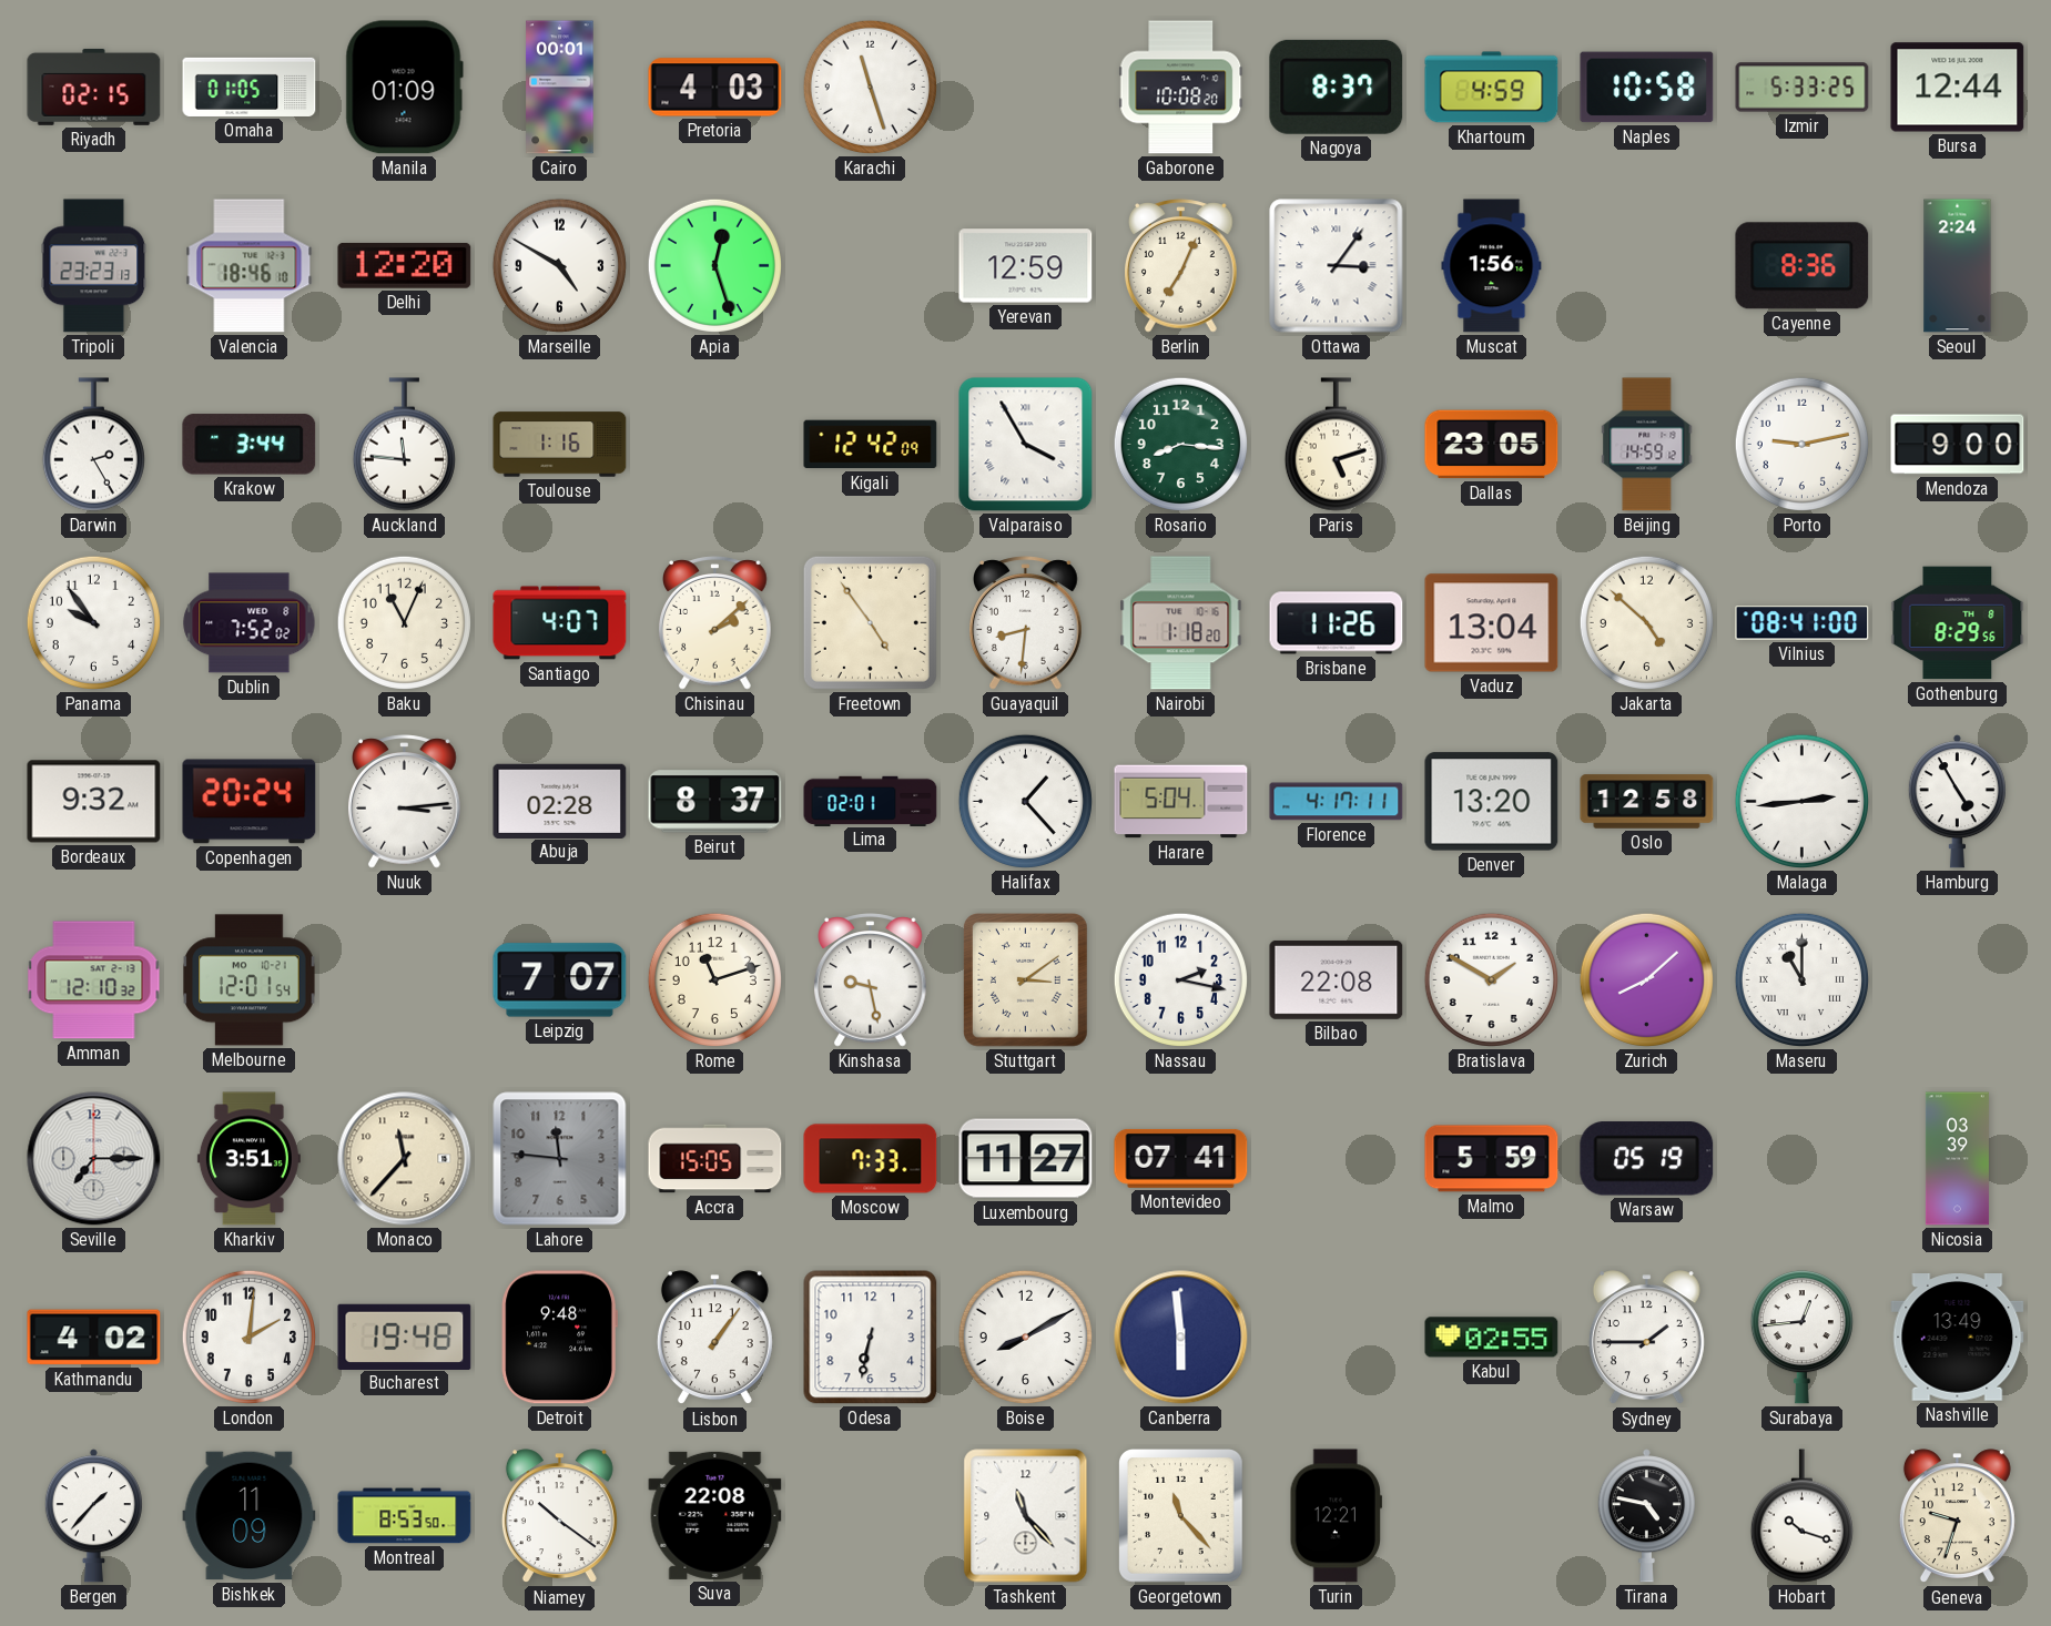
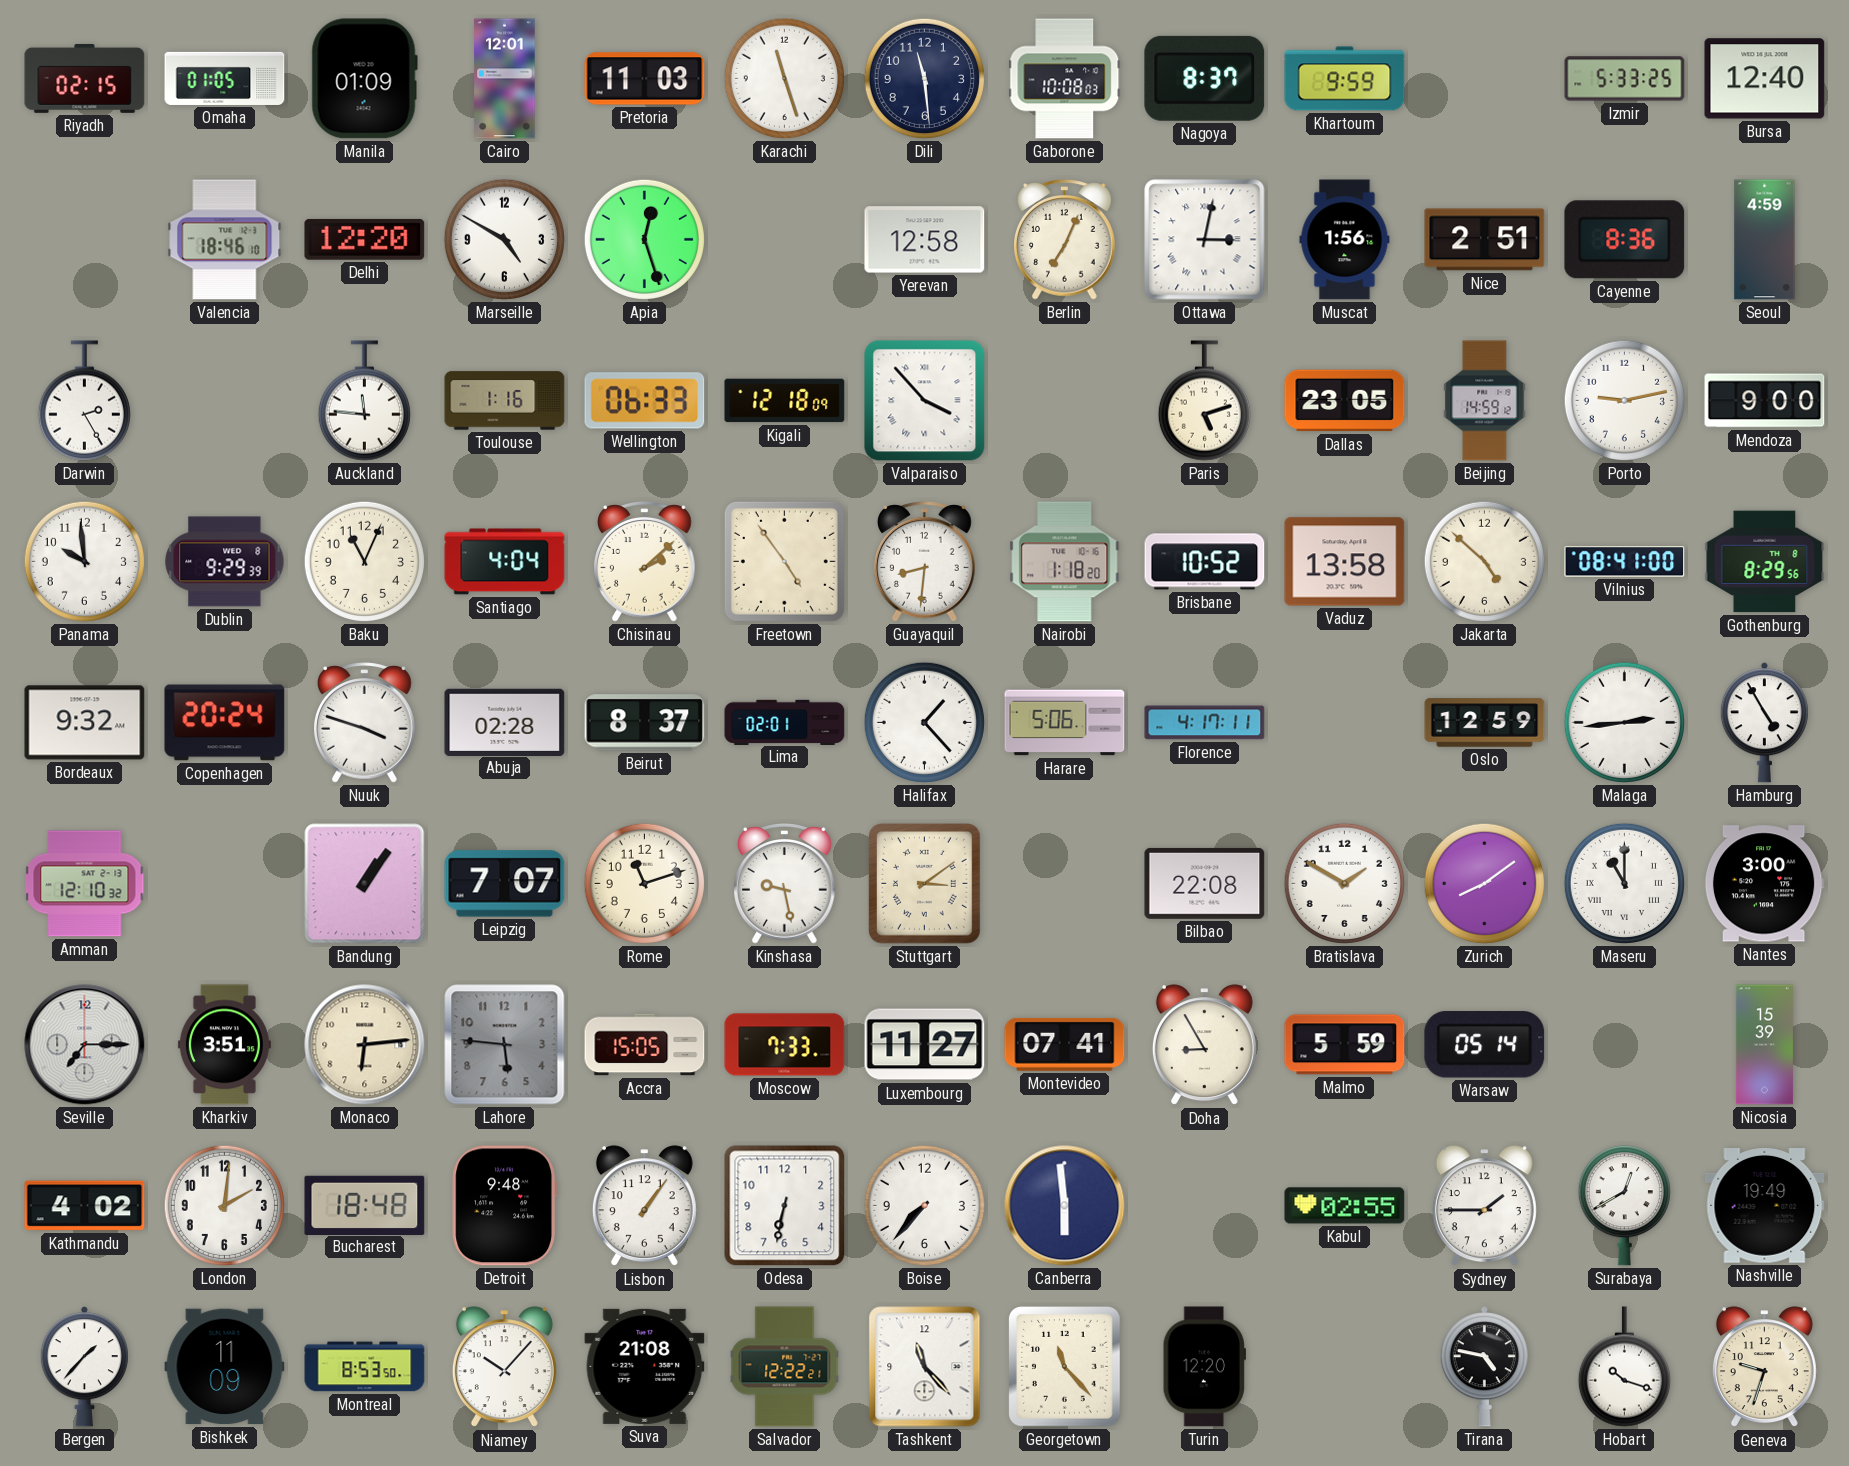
Cairo: 00:01 -> 12:01 (505, 79)
Pretoria: 4:03 -> 11:03 (645, 79)
Dili: none -> 11:29 (924, 78)
Gaborone: 10:08:20 -> 10:08:03 (1065, 79)
Khartoum: 4:59 -> 9:59 (1345, 79)
Naples: 10:58 -> none (1647, 88)
Bursa: 12:44 -> 12:40 (1765, 79)
Tripoli: 23:23 -> none (94, 266)
Yerevan: 12:59 -> 12:58 (925, 240)
Ottawa: 3:06 -> 3:02 (1205, 240)
Nice: none -> 2:51 (1485, 240)
Seoul: 2:24 -> 4:59 (1765, 240)
Krakow: 3:44 -> none (250, 445)
Wellington: none -> 06:33 (645, 401)
Kigali: 12:42 -> 12:18 (785, 401)
Valparaiso: 3:55 -> 3:53 (925, 401)
Rosario: 8:16 -> none (1180, 444)
Panama: 9:54 -> 9:59 (84, 561)
Dublin: 7:52 -> 9:29 (225, 562)
Santiago: 4:07 -> 4:04 (505, 562)
Brisbane: 11:26 -> 10:52 (1205, 562)
Vaduz: 13:04 -> 13:58 (1345, 562)
Nuuk: 3:14 -> 3:48 (365, 723)
Harare: 5:04 -> 5:06 (1065, 723)
Denver: 13:20 -> none (1492, 802)
Oslo: 12:58 -> 12:59 (1485, 723)
Melbourne: 12:01 -> none (250, 980)
Bandung: none -> 1:06 (365, 884)
Nassau: 2:17 -> none (1180, 979)
Zurich: 8:08 -> 8:09 (1484, 883)
Nantes: none -> 3:00 (1764, 884)
Monaco: 11:37 -> 6:14 (365, 1045)
Lahore: 11:46 -> 5:46 (505, 1045)
Doha: none -> 8:55 (1204, 1045)
Warsaw: 05:19 -> 05:14 (1485, 1045)
Nicosia: 03:39 -> 15:39 (1764, 1045)
Bucharest: 19:48 -> 18:48 (365, 1205)
Boise: 8:10 -> 7:37 (924, 1205)
Surabaya: 12:44 -> 12:40 (1624, 1206)
Nashville: 13:49 -> 19:49 (1765, 1206)
Niamey: 10:21 -> 10:07 (504, 1367)
Suva: 22:08 -> 21:08 (645, 1366)
Salvador: none -> 12:22 (785, 1367)
Turin: 12:21 -> 12:20 (1204, 1367)
